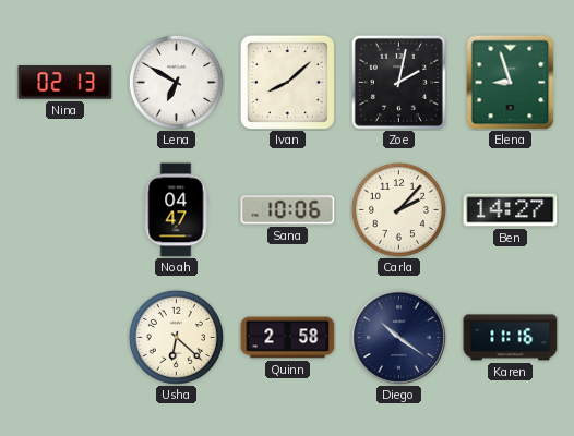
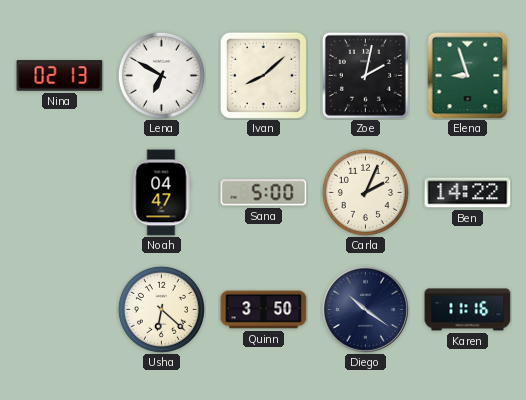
Sana: 10:06 -> 5:00 (264, 193)
Carla: 2:07 -> 2:04 (365, 192)
Ben: 14:27 -> 14:22 (468, 193)
Quinn: 2:58 -> 3:50 (264, 310)
